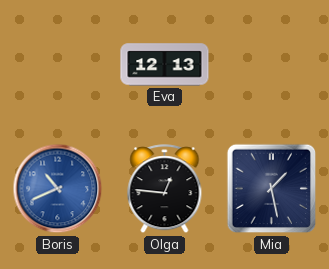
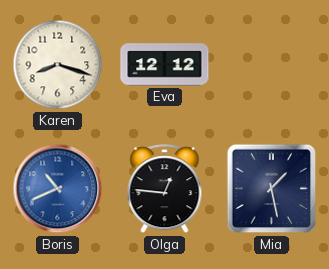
Karen: none -> 8:18 (58, 65)
Eva: 12:13 -> 12:12 (165, 65)
